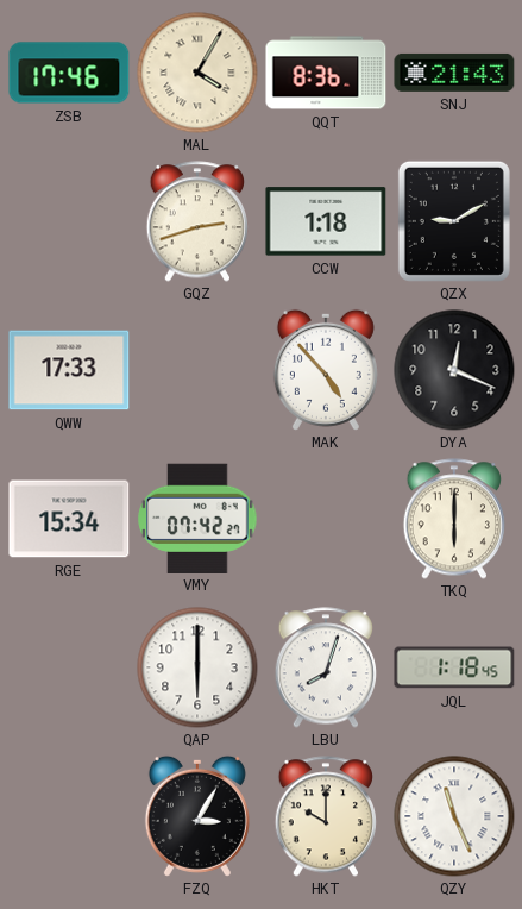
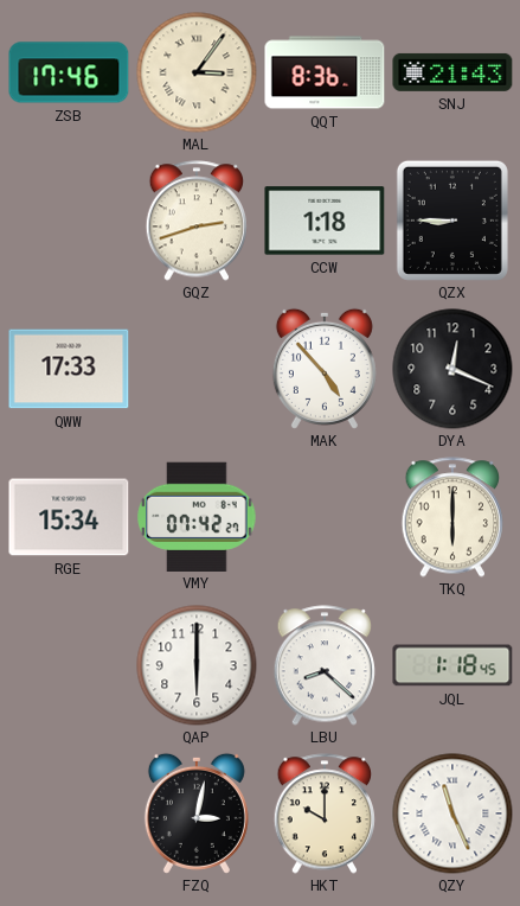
MAL: 4:05 -> 3:06 (197, 72)
QZX: 9:10 -> 8:45 (452, 221)
LBU: 8:03 -> 8:22 (325, 665)
FZQ: 3:05 -> 3:02 (197, 814)
